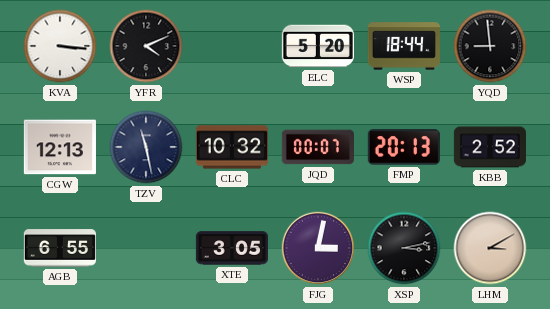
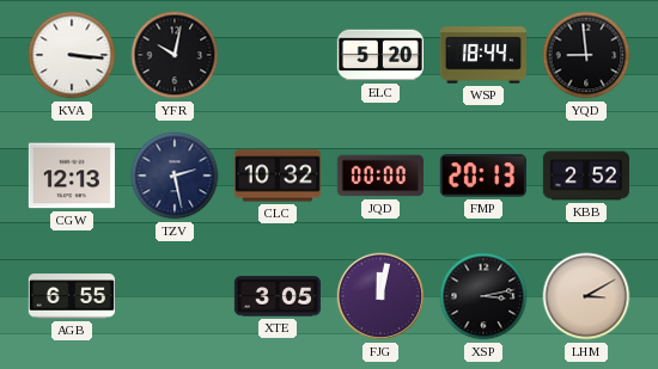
YFR: 4:11 -> 10:02 (175, 55)
TZV: 11:28 -> 2:28 (175, 176)
JQD: 00:07 -> 00:00 (380, 176)
FJG: 3:02 -> 12:02 (380, 296)
